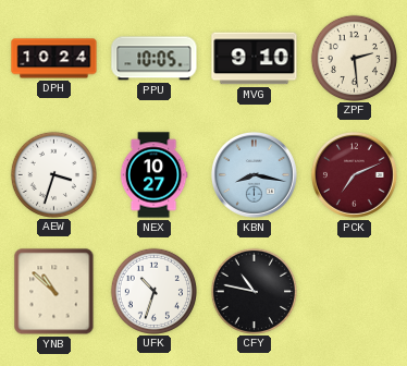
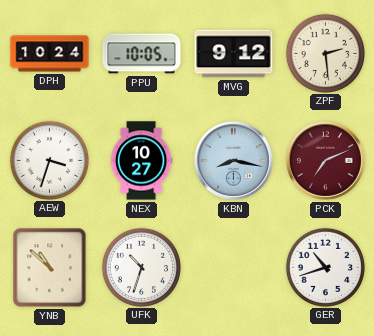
MVG: 9:10 -> 9:12 (234, 54)
CFY: 10:47 -> none (254, 291)
GER: none -> 10:42 (325, 267)
